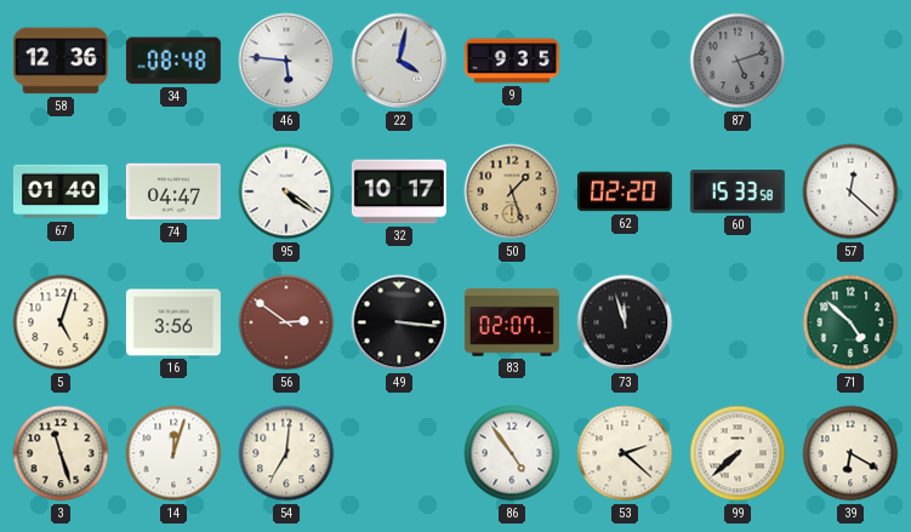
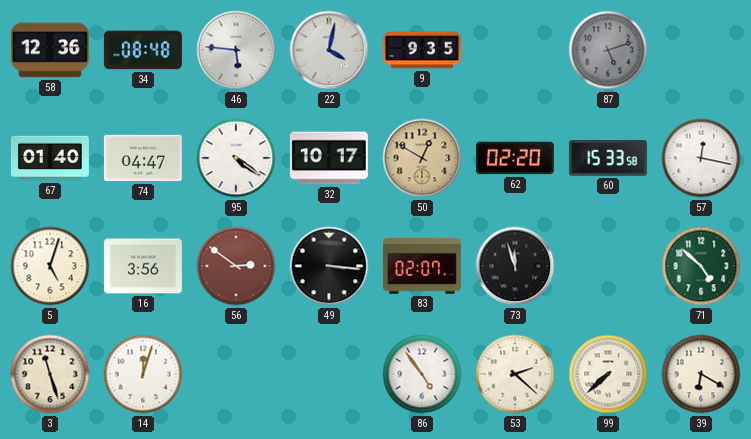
50: 1:27 -> 12:50 (422, 158)
57: 12:22 -> 12:17 (701, 158)
54: 7:01 -> none (286, 453)
